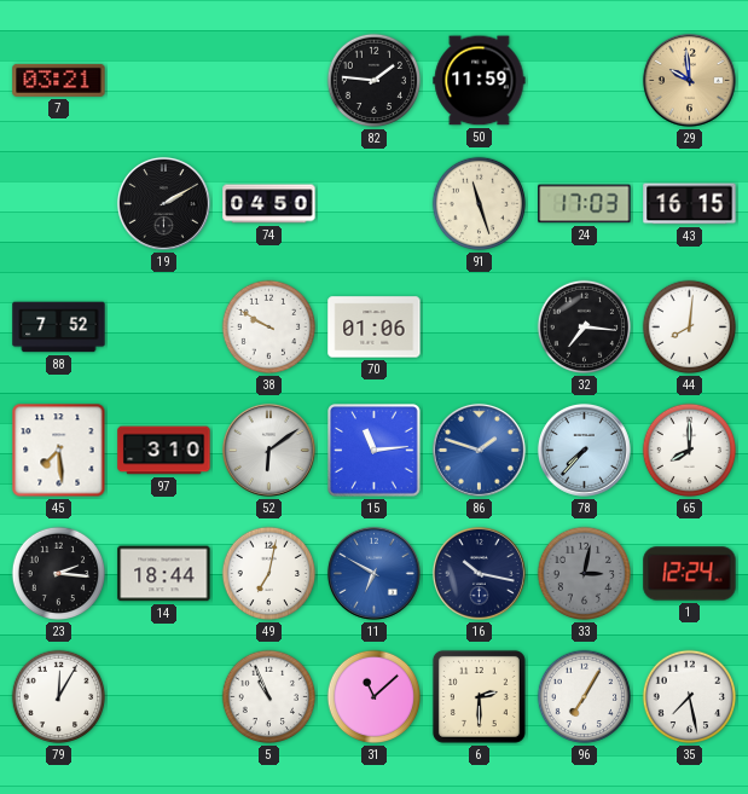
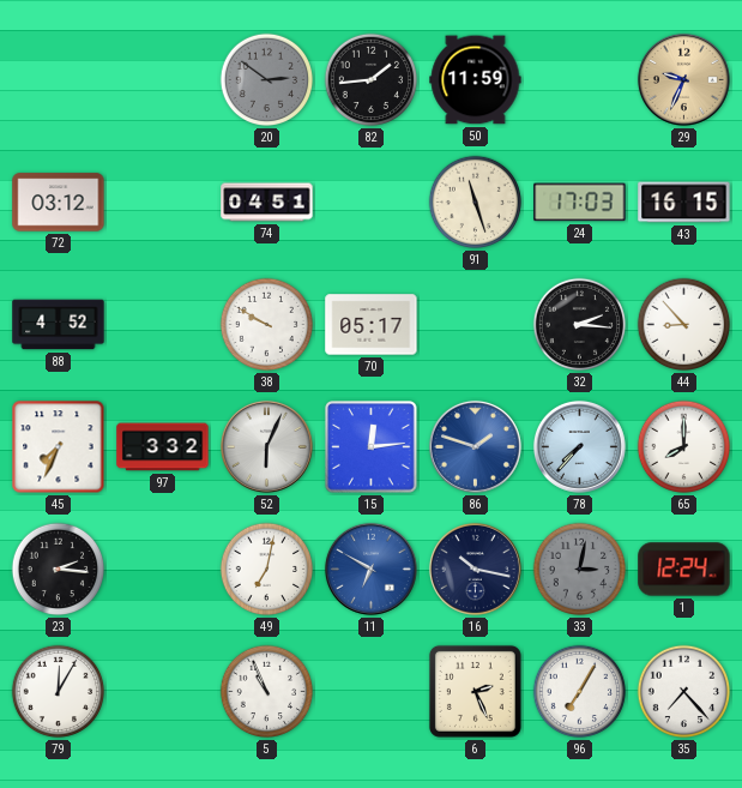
7: 03:21 -> none (59, 80)
20: none -> 2:51 (267, 80)
82: 1:46 -> 1:44 (372, 80)
29: 9:59 -> 9:34 (683, 79)
72: none -> 03:12 (59, 203)
19: 2:10 -> none (163, 203)
74: 04:50 -> 04:51 (267, 203)
88: 7:52 -> 4:52 (59, 325)
70: 01:06 -> 05:17 (372, 325)
32: 7:16 -> 2:16 (580, 325)
44: 8:01 -> 8:53 (684, 325)
45: 7:29 -> 7:34 (59, 447)
97: 3:10 -> 3:32 (163, 447)
52: 6:09 -> 6:04 (266, 446)
15: 11:14 -> 12:14 (372, 447)
14: 18:44 -> none (164, 574)
31: 11:08 -> none (375, 697)
6: 2:30 -> 2:26 (475, 691)
35: 7:28 -> 7:23 (684, 692)
